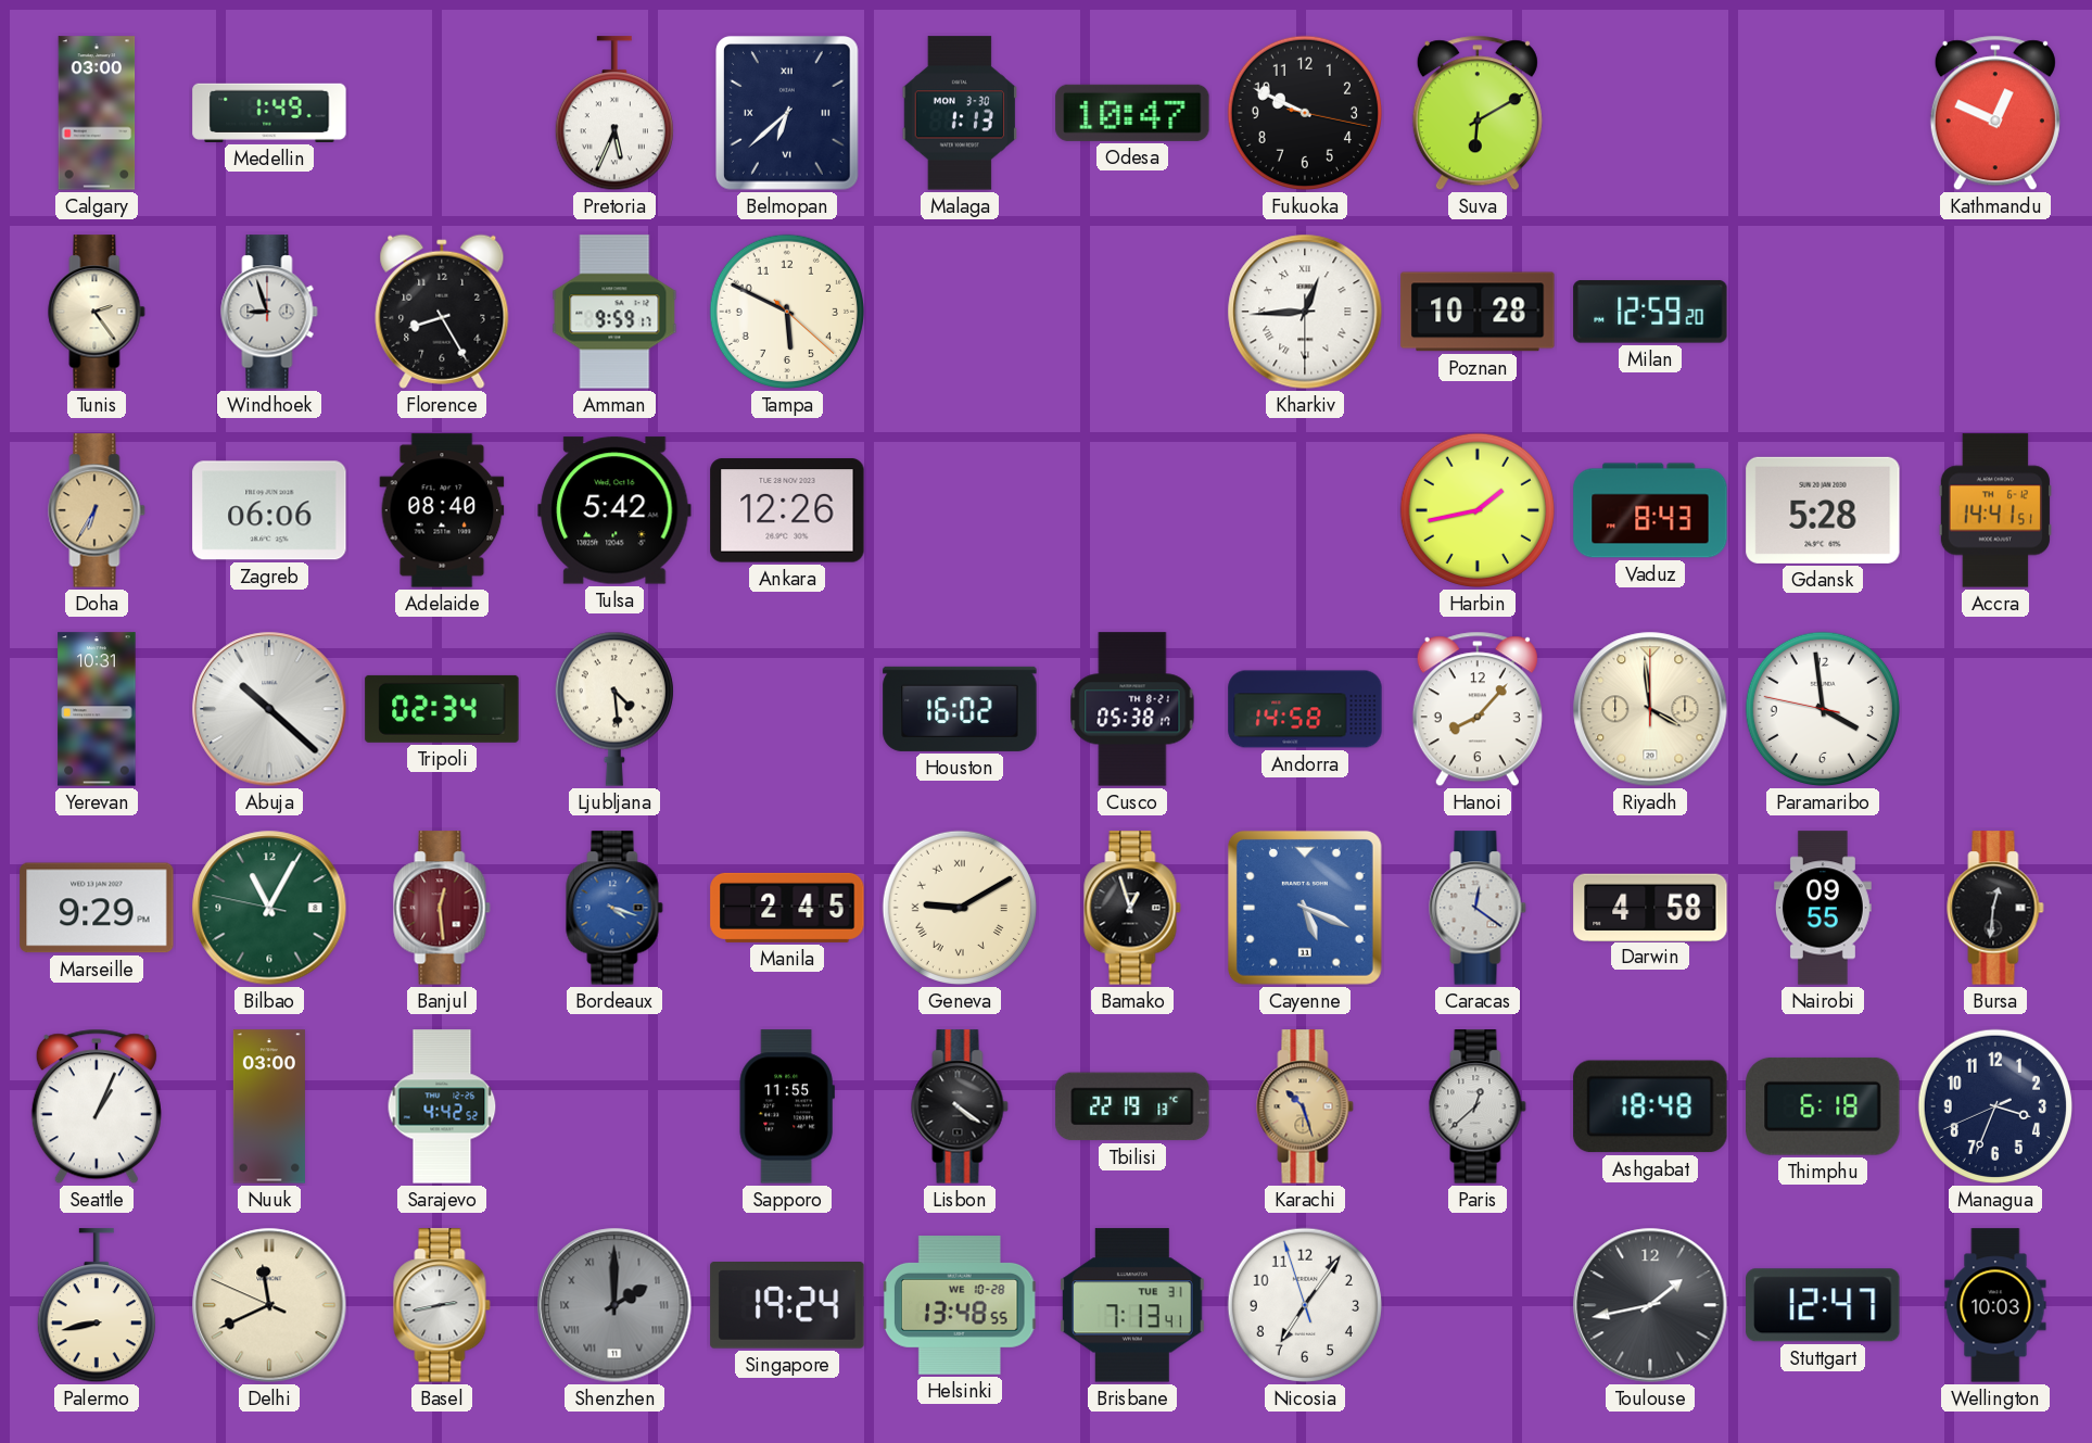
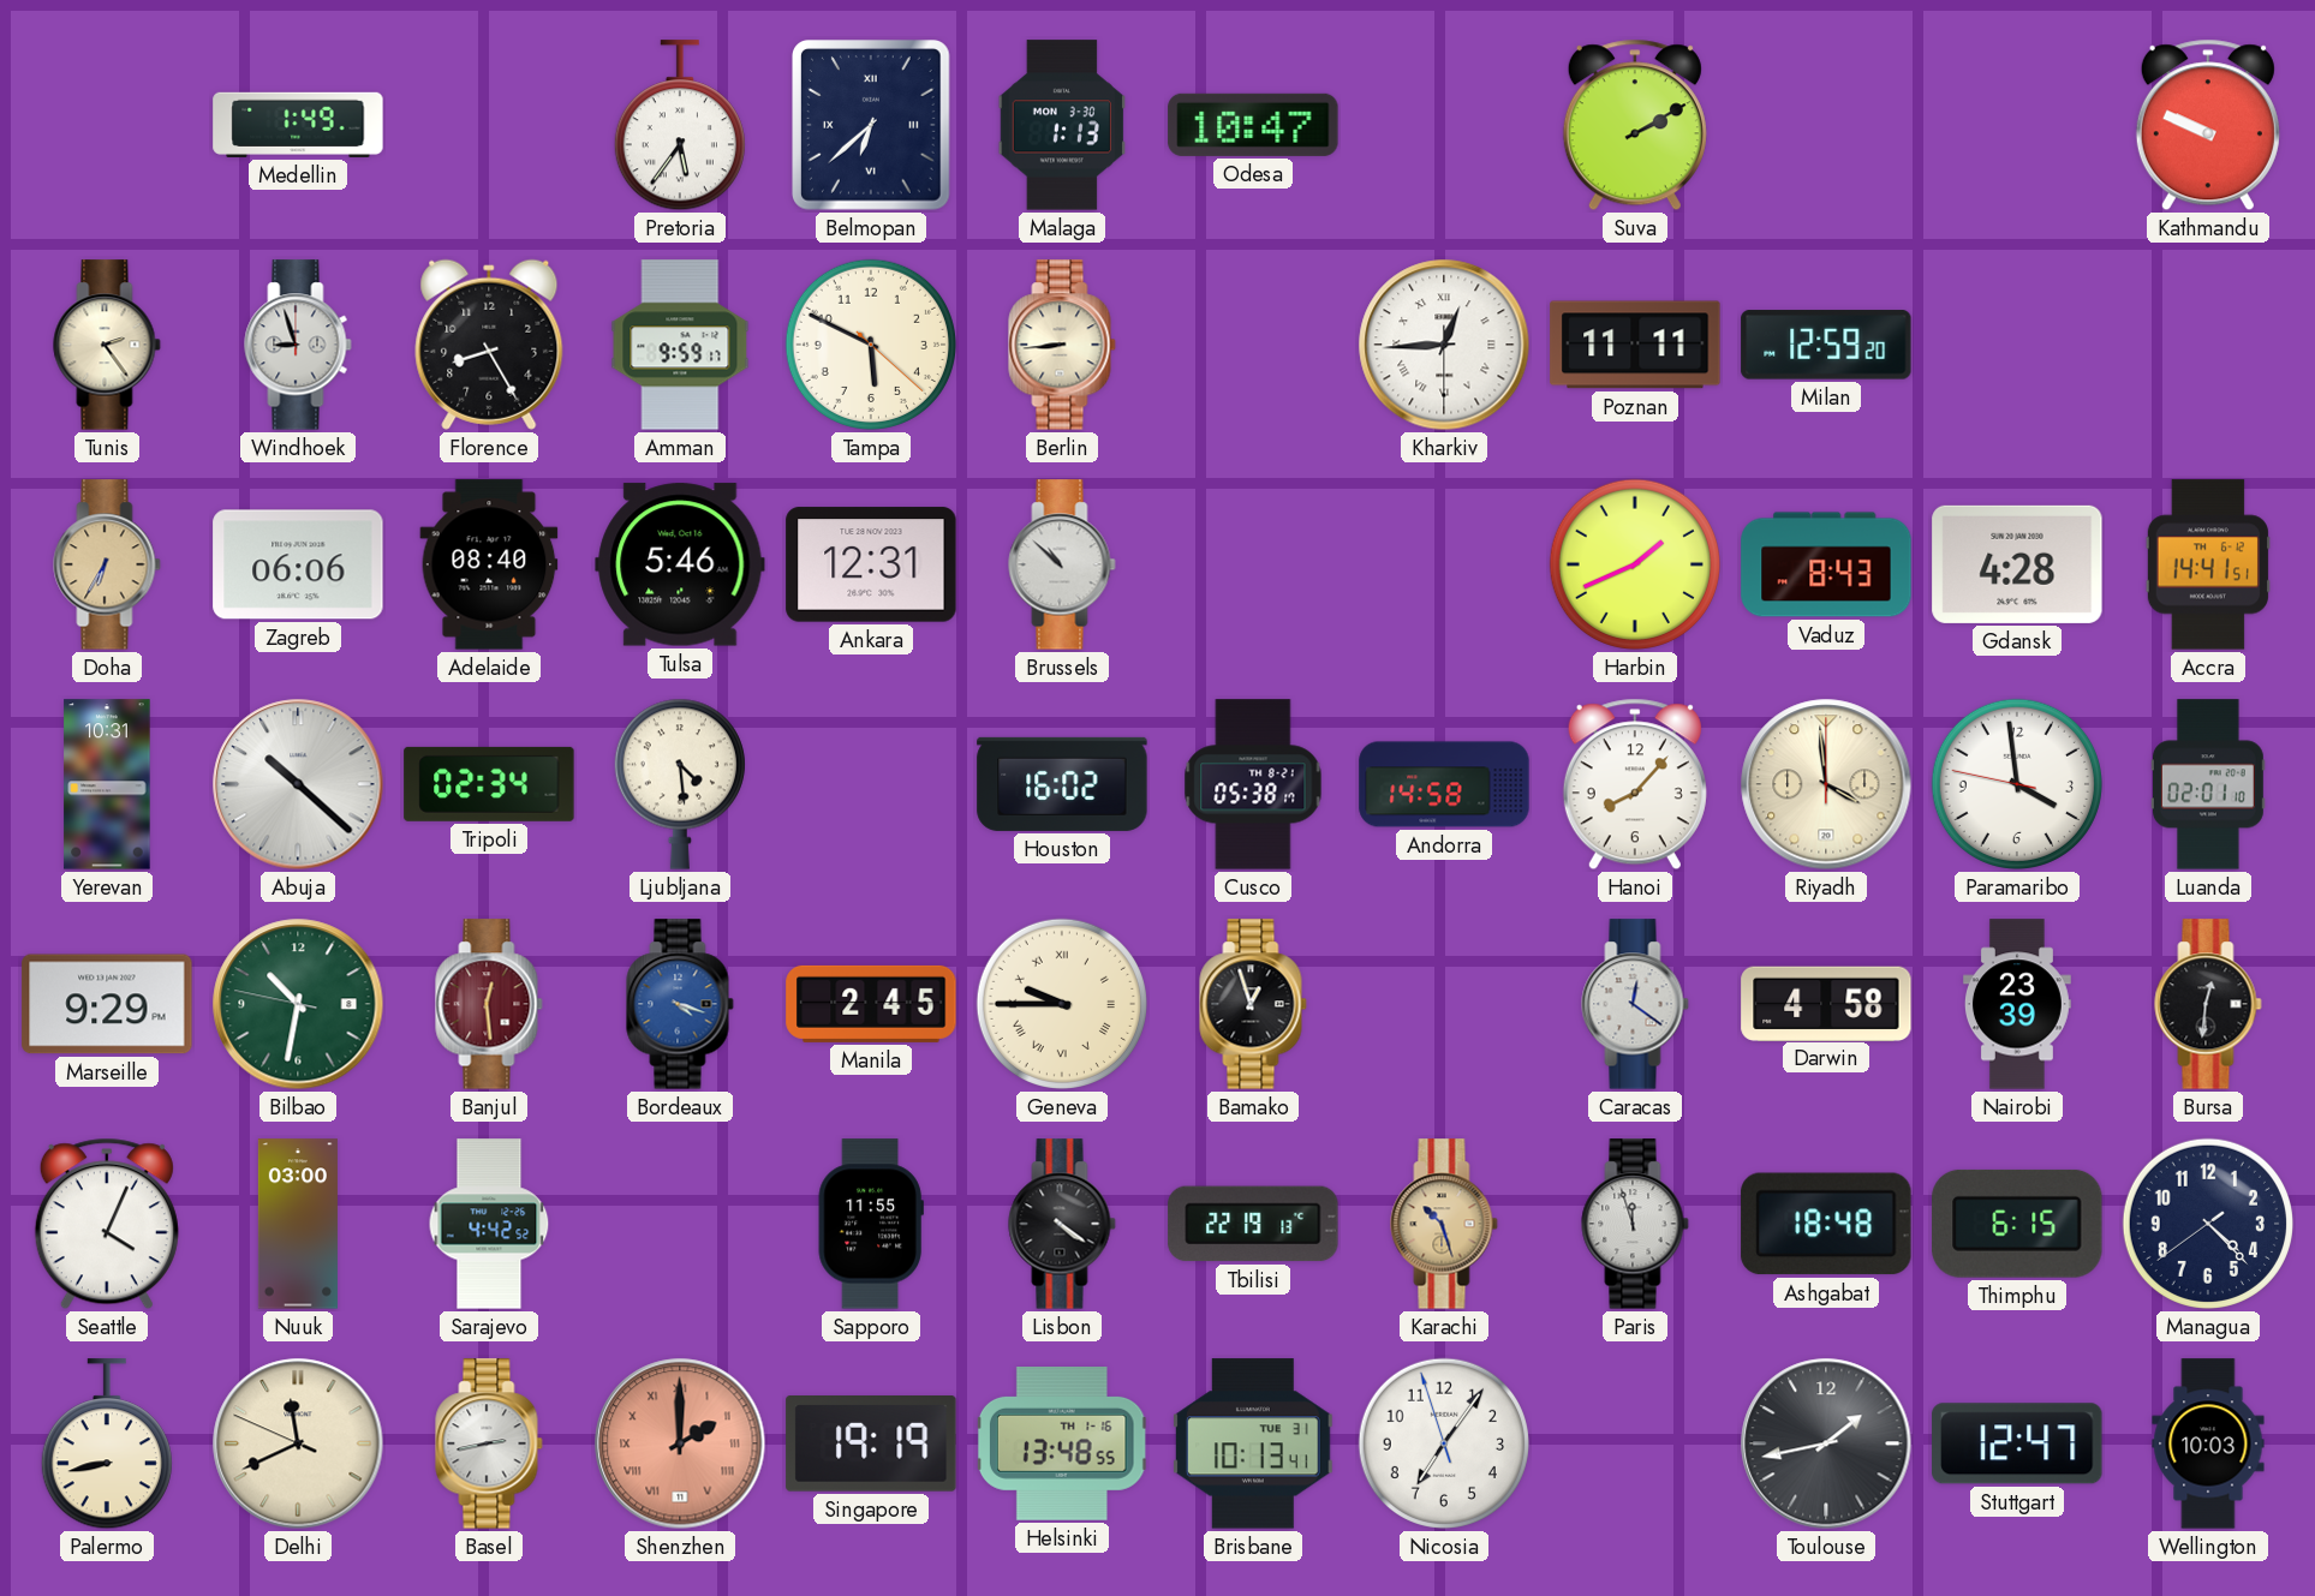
Calgary: 03:00 -> none (97, 113)
Pretoria: 5:34 -> 5:36 (680, 126)
Fukuoka: 9:49 -> none (1305, 113)
Suva: 6:10 -> 2:10 (1635, 125)
Kathmandu: 12:49 -> 9:49 (2208, 125)
Berlin: none -> 8:44 (1062, 345)
Poznan: 10:28 -> 11:11 (1635, 345)
Tulsa: 5:42 -> 5:46 (680, 564)
Ankara: 12:26 -> 12:31 (871, 564)
Brussels: none -> 10:52 (1062, 564)
Harbin: 1:43 -> 1:41 (1635, 564)
Gdansk: 5:28 -> 4:28 (2017, 564)
Luanda: none -> 02:01 (2208, 784)
Bilbao: 11:04 -> 10:31 (298, 1004)
Geneva: 9:10 -> 9:45 (1062, 1004)
Cayenne: 5:19 -> none (1305, 908)
Nairobi: 09:55 -> 23:39 (2017, 1004)
Seattle: 1:04 -> 4:04 (107, 1224)
Paris: 12:38 -> 11:57 (1635, 1224)
Thimphu: 6:18 -> 6:15 (2017, 1224)
Managua: 3:33 -> 4:22 (2208, 1224)
Shenzhen dial: grey -> salmon (680, 1443)
Singapore: 19:24 -> 19:19 (871, 1445)
Helsinki date: WE 10-28 -> TH 1-16 (1062, 1445)
Brisbane: 7:13 -> 10:13 (1253, 1443)
